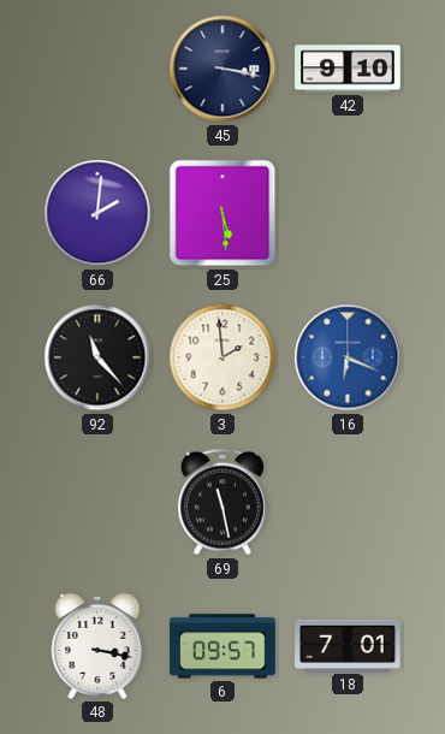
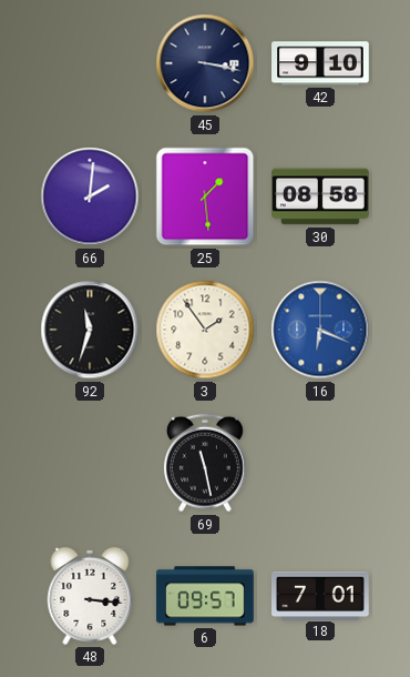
25: 5:29 -> 1:29 (205, 196)
30: none -> 08:58 (320, 196)
92: 11:23 -> 11:33 (90, 330)
3: 1:59 -> 1:54 (205, 330)
48: 3:17 -> 3:16 (90, 596)
